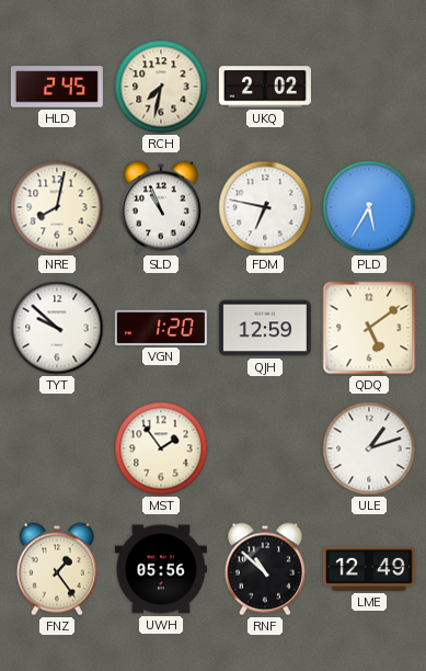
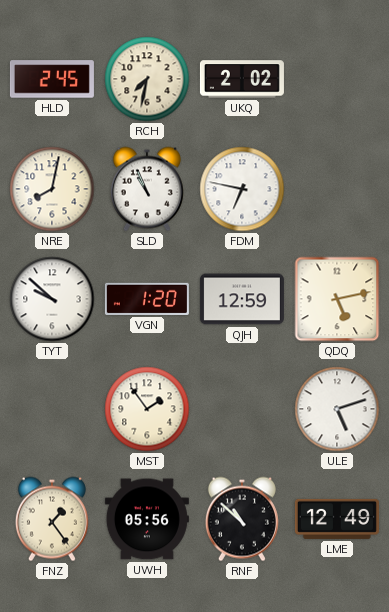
PLD: 5:35 -> none (369, 207)
QDQ: 5:09 -> 5:13 (337, 299)
ULE: 1:12 -> 5:12 (337, 409)
